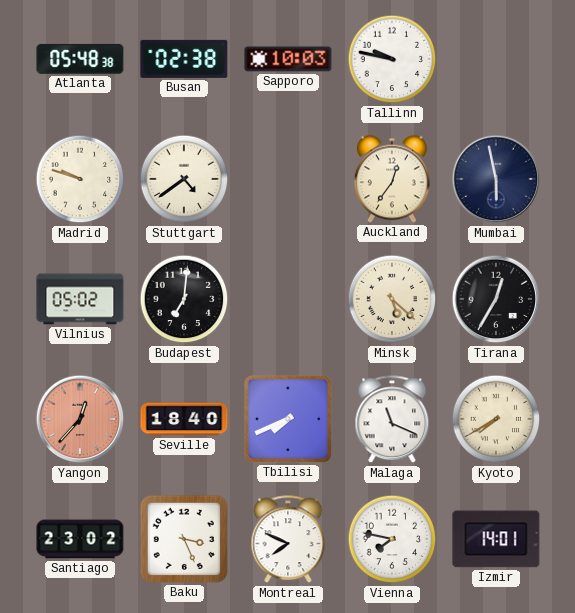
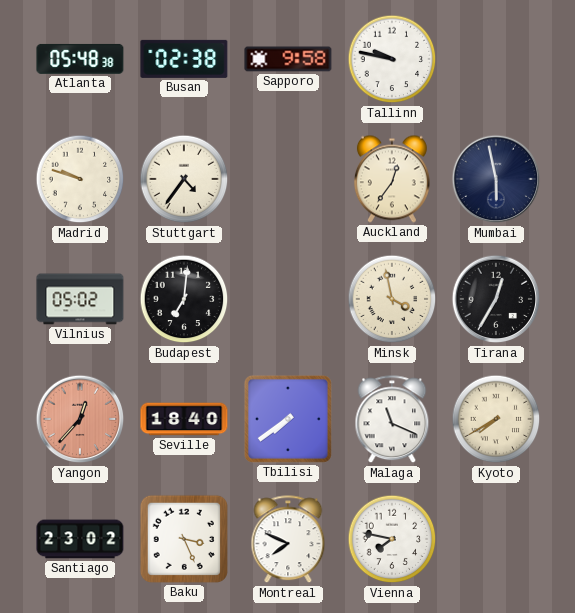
Sapporo: 10:03 -> 9:58 (288, 59)
Stuttgart: 4:39 -> 4:36 (184, 179)
Minsk: 5:22 -> 3:58 (392, 299)
Tbilisi: 7:41 -> 7:39 (288, 419)
Izmir: 14:01 -> none (496, 539)
